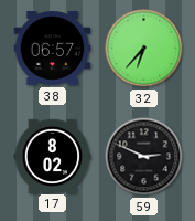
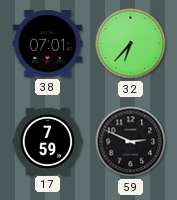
38: 06:57 -> 07:01 (48, 44)
17: 8:02 -> 7:59 (48, 141)
